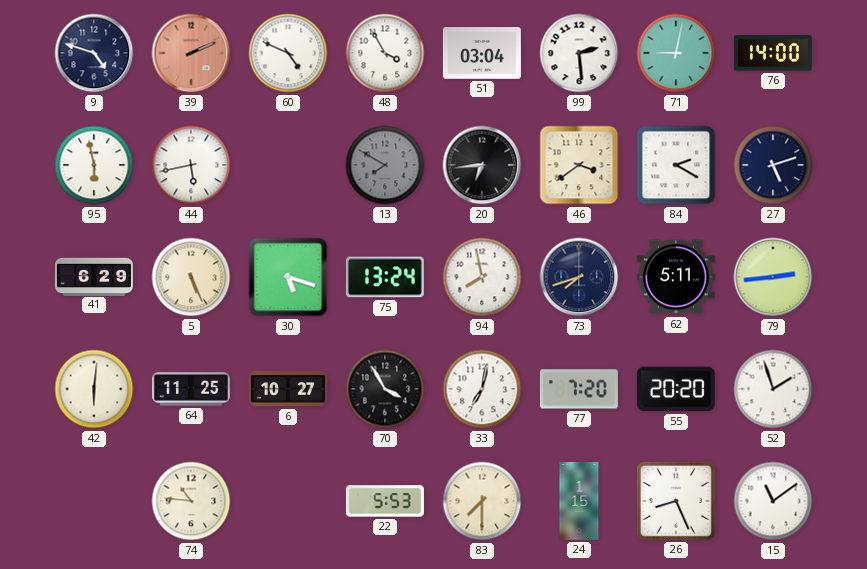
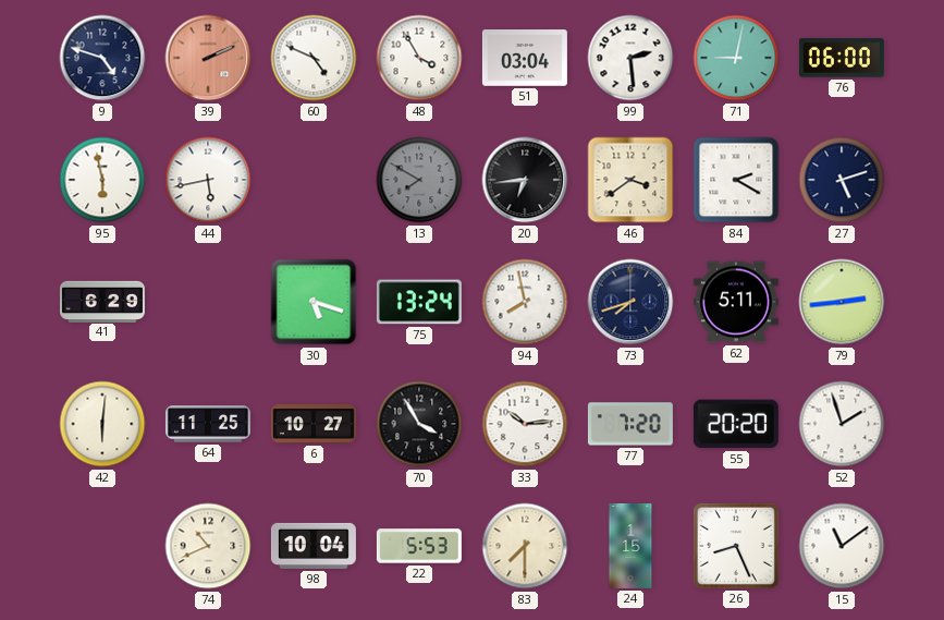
76: 14:00 -> 06:00 (842, 58)
5: 5:26 -> none (191, 277)
33: 7:02 -> 10:14 (525, 424)
74: 10:46 -> 10:41 (208, 546)
98: none -> 10:04 (314, 546)
